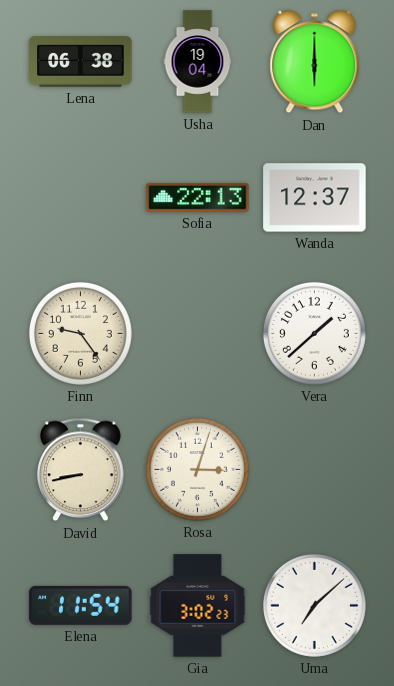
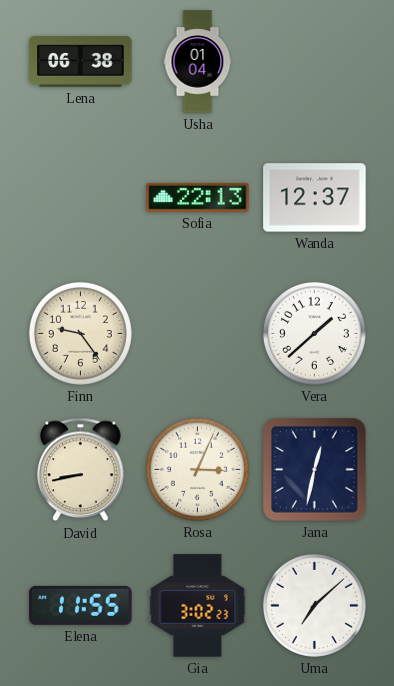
Usha: 19:04 -> 01:04 (198, 62)
Dan: 6:00 -> none (315, 62)
Rosa: 3:03 -> 3:04 (197, 469)
Jana: none -> 12:32 (315, 470)
Elena: 11:54 -> 11:55 (81, 605)
